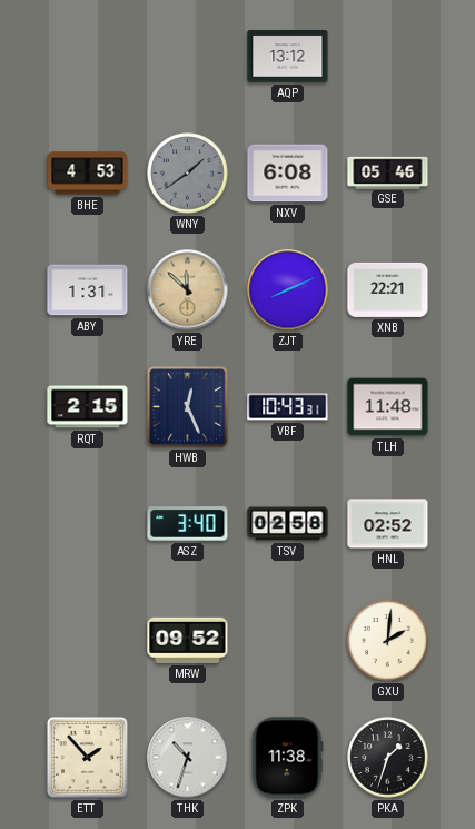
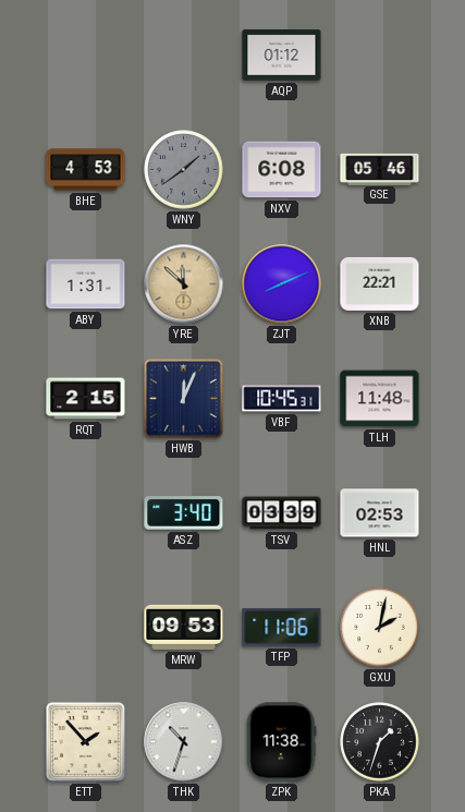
AQP: 13:12 -> 01:12 (282, 56)
HWB: 12:26 -> 12:04 (183, 398)
VBF: 10:43 -> 10:45 (282, 399)
TSV: 02:58 -> 03:39 (282, 513)
HNL: 02:52 -> 02:53 (380, 513)
MRW: 09:52 -> 09:53 (184, 627)
TFP: none -> 11:06 (282, 628)
GXU: 2:01 -> 2:02 (380, 628)
